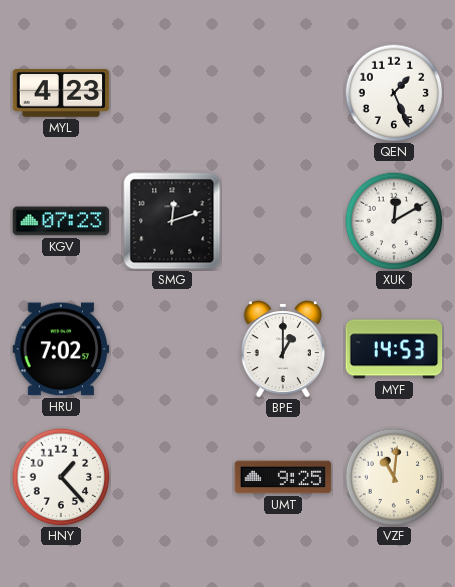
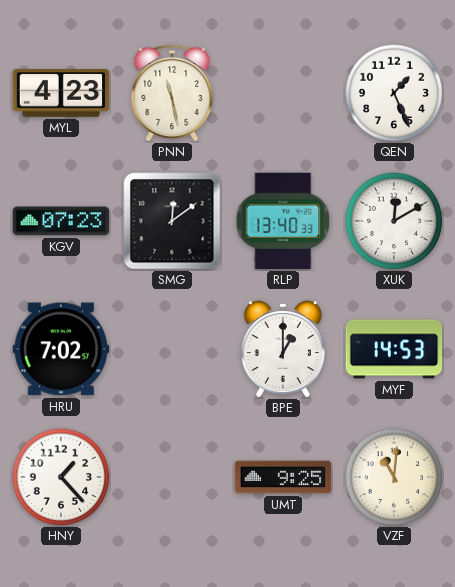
PNN: none -> 11:28 (172, 93)
SMG: 12:12 -> 12:09 (172, 221)
RLP: none -> 13:40 (283, 221)
